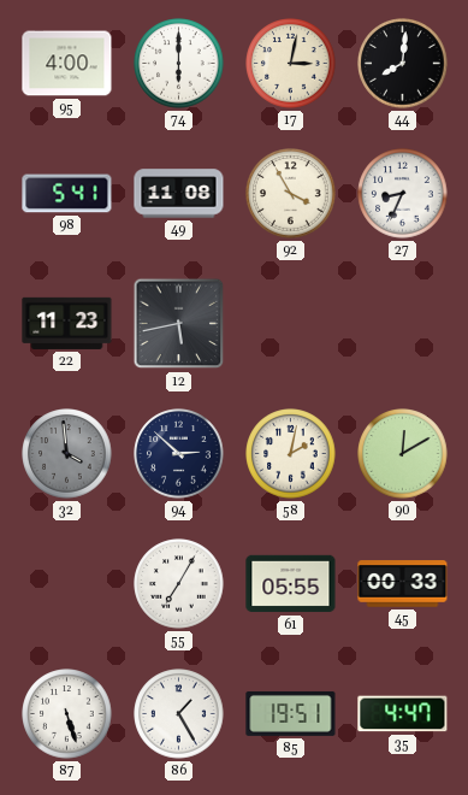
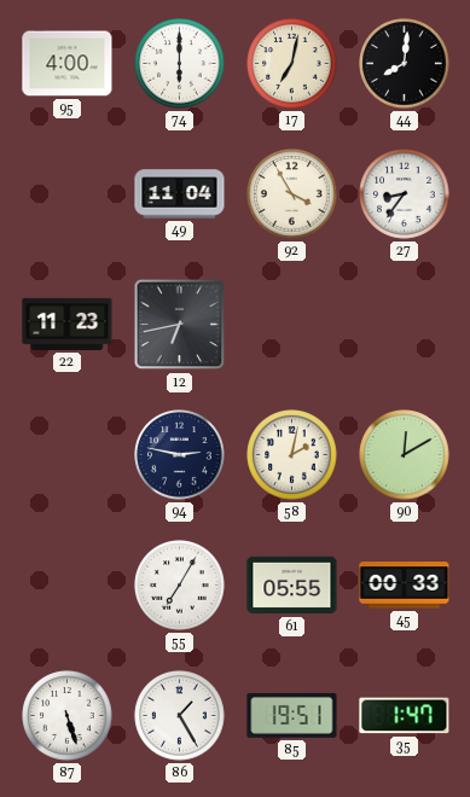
17: 3:02 -> 7:02 (292, 64)
98: 5:41 -> none (67, 194)
49: 11:08 -> 11:04 (180, 194)
27: 8:34 -> 8:36 (405, 194)
12: 5:43 -> 6:43 (180, 325)
32: 3:59 -> none (67, 454)
94: 2:52 -> 2:47 (180, 455)
35: 4:47 -> 1:47 (405, 716)
